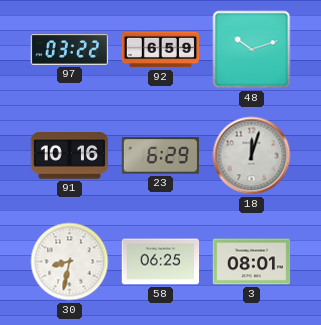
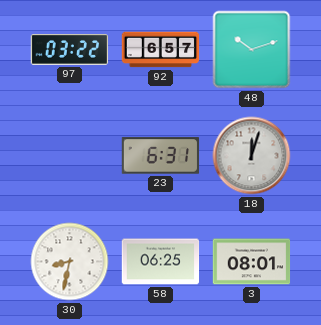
92: 6:59 -> 6:57 (161, 50)
91: 10:16 -> none (70, 156)
23: 6:29 -> 6:31 (161, 156)
